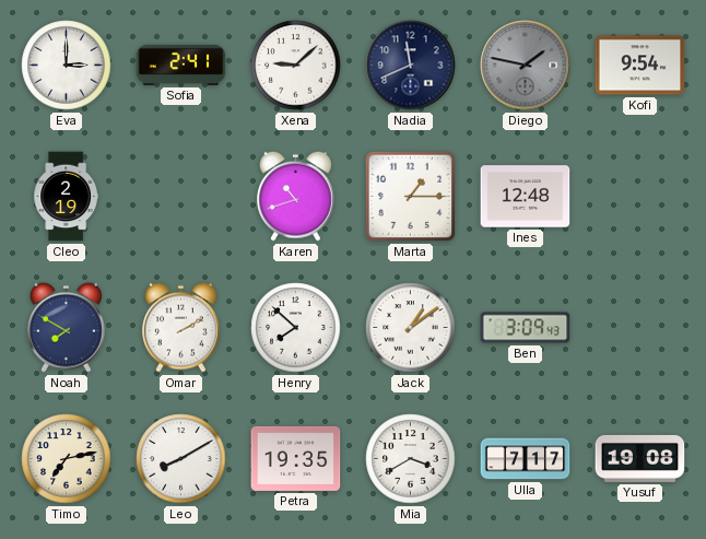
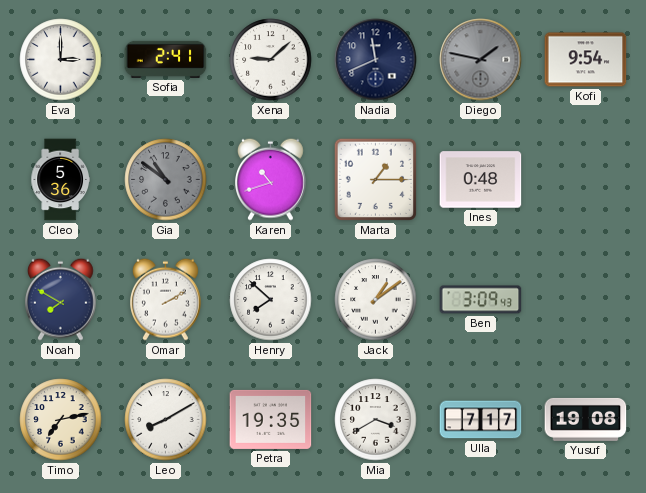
Cleo: 2:19 -> 5:36 (60, 180)
Gia: none -> 10:51 (166, 180)
Ines: 12:48 -> 0:48 (481, 180)
